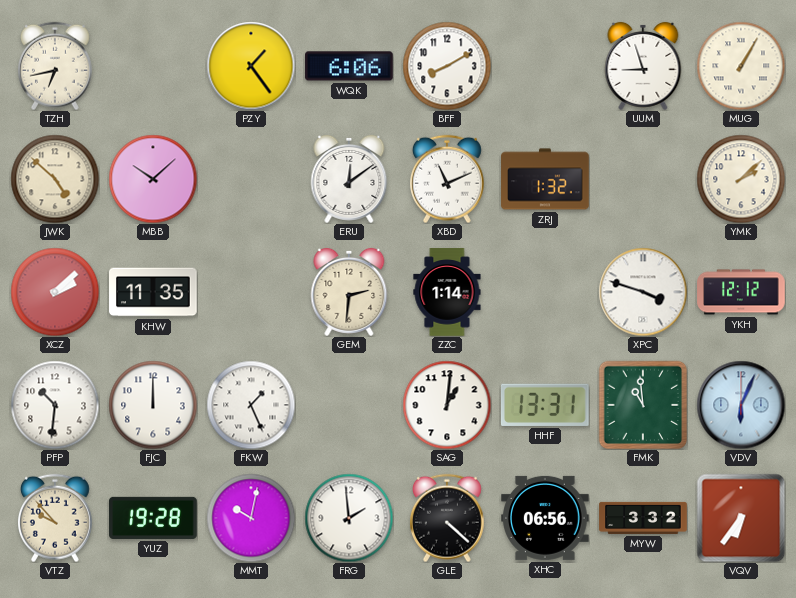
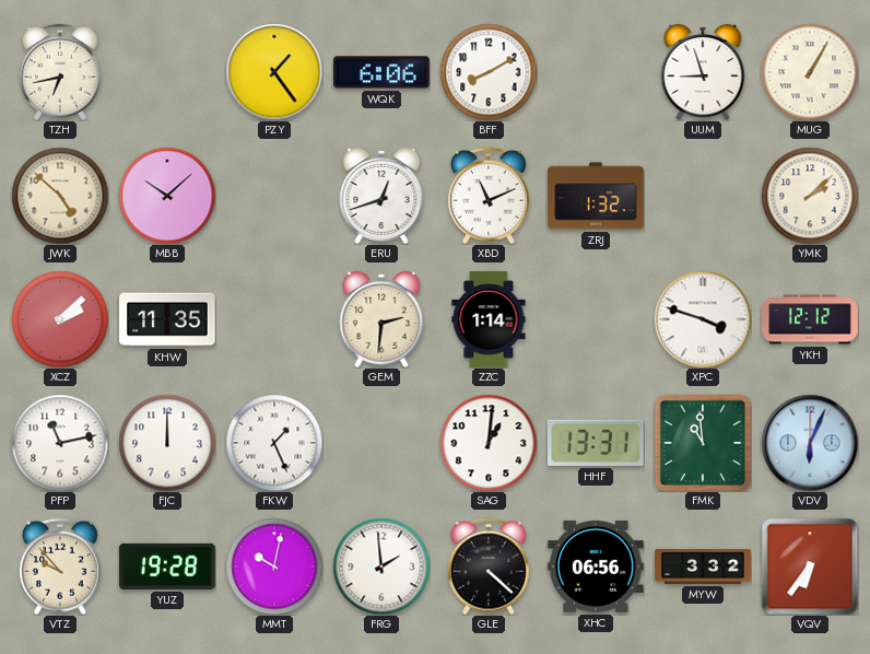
ERU: 12:09 -> 12:42 (381, 196)
PFP: 10:31 -> 11:13 (60, 443)
